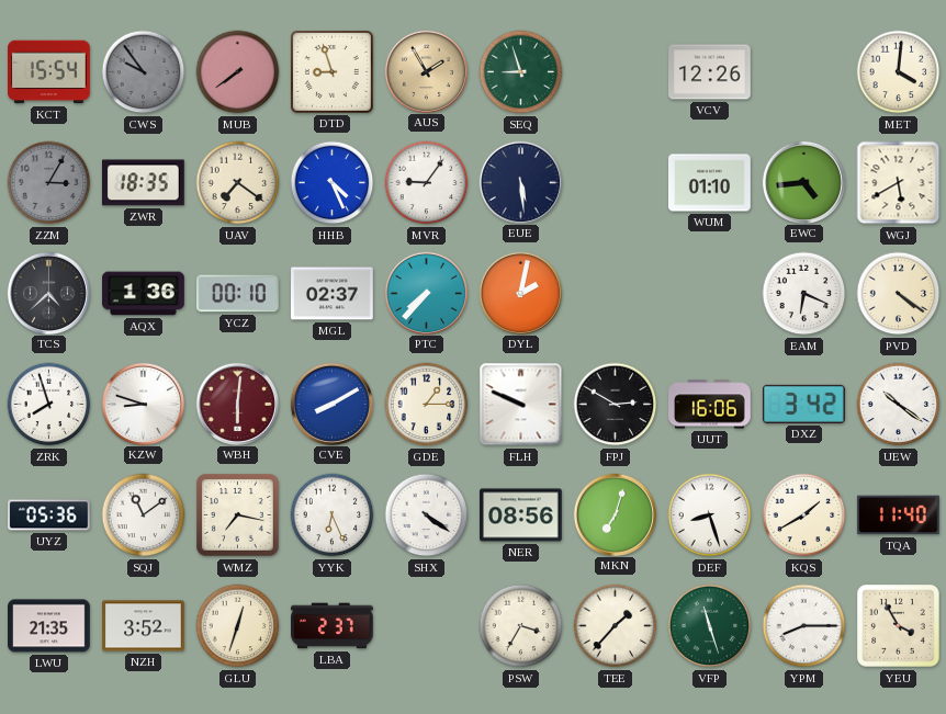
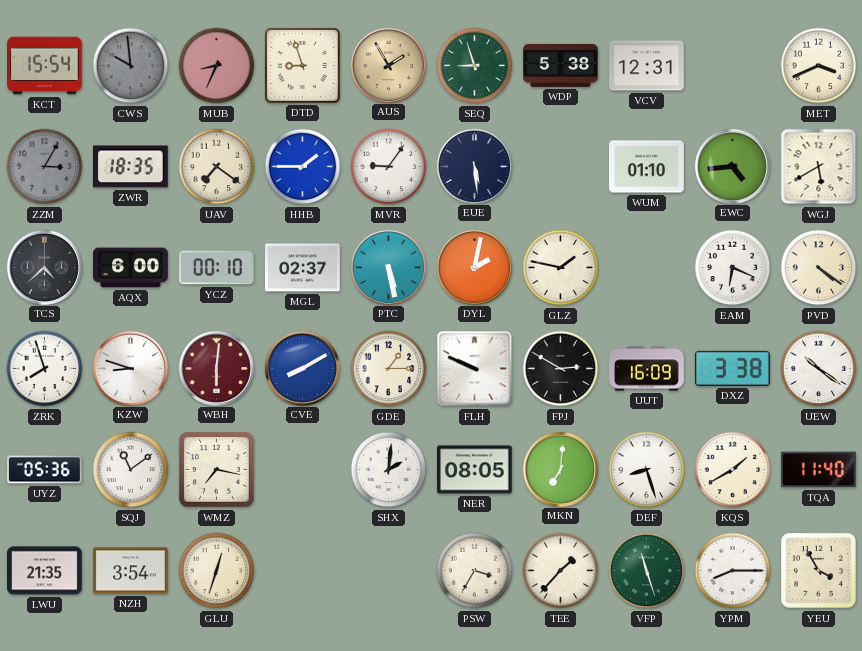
CWS: 9:54 -> 9:59 (131, 66)
MUB: 7:39 -> 8:34 (217, 66)
WDP: none -> 5:38 (561, 65)
VCV: 12:26 -> 12:31 (647, 66)
MET: 4:01 -> 3:41 (819, 66)
HHB: 4:26 -> 1:45 (303, 167)
AQX: 1:36 -> 6:00 (131, 268)
PTC: 7:37 -> 5:28 (388, 267)
GLZ: none -> 1:47 (561, 268)
UUT: 16:06 -> 16:09 (647, 369)
DXZ: 3:42 -> 3:38 (732, 368)
YYK: 6:26 -> none (333, 515)
SHX: 4:21 -> 2:01 (389, 470)
NER: 08:56 -> 08:05 (475, 470)
MKN: 7:03 -> 7:01 (560, 469)
NZH: 3:52 -> 3:54 (131, 571)
LBA: 2:37 -> none (333, 626)
